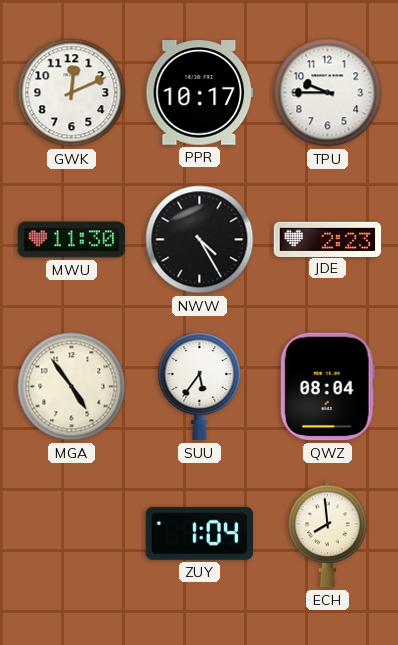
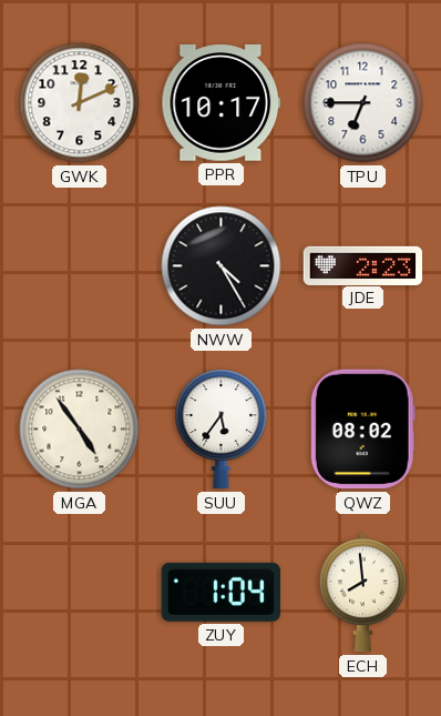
TPU: 9:45 -> 6:45 (363, 103)
MWU: 11:30 -> none (72, 240)
QWZ: 08:04 -> 08:02 (362, 430)
